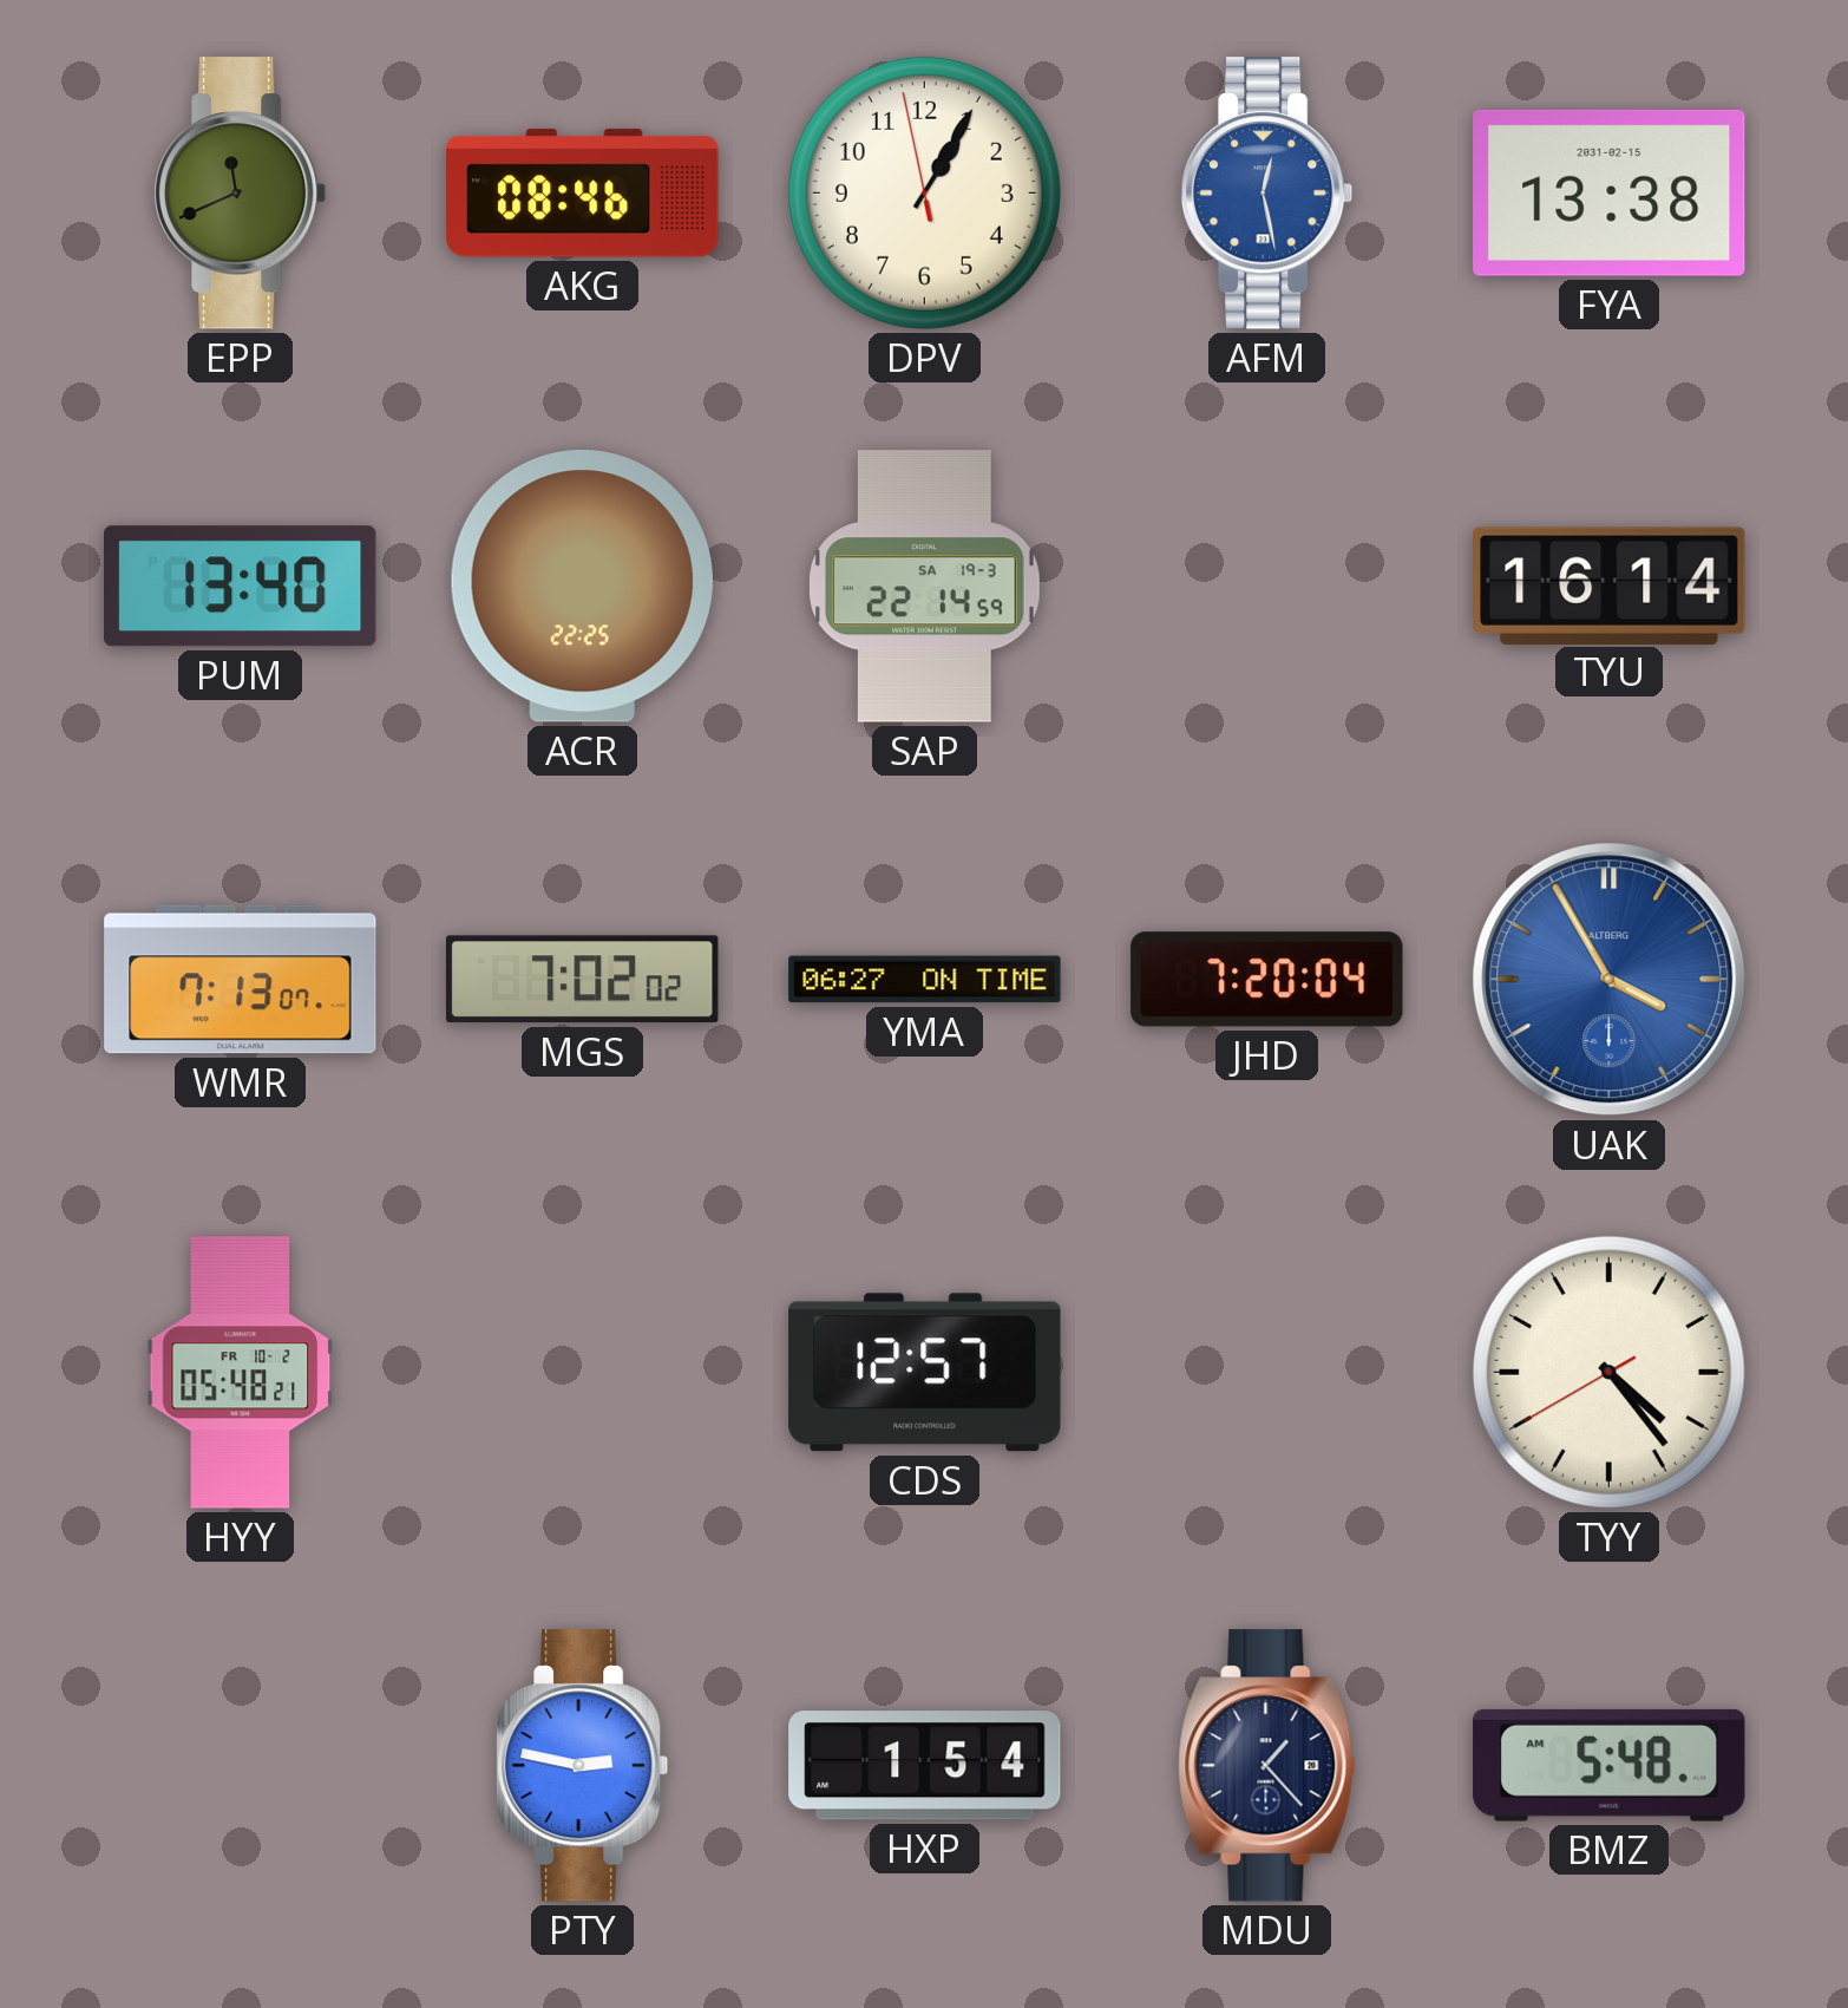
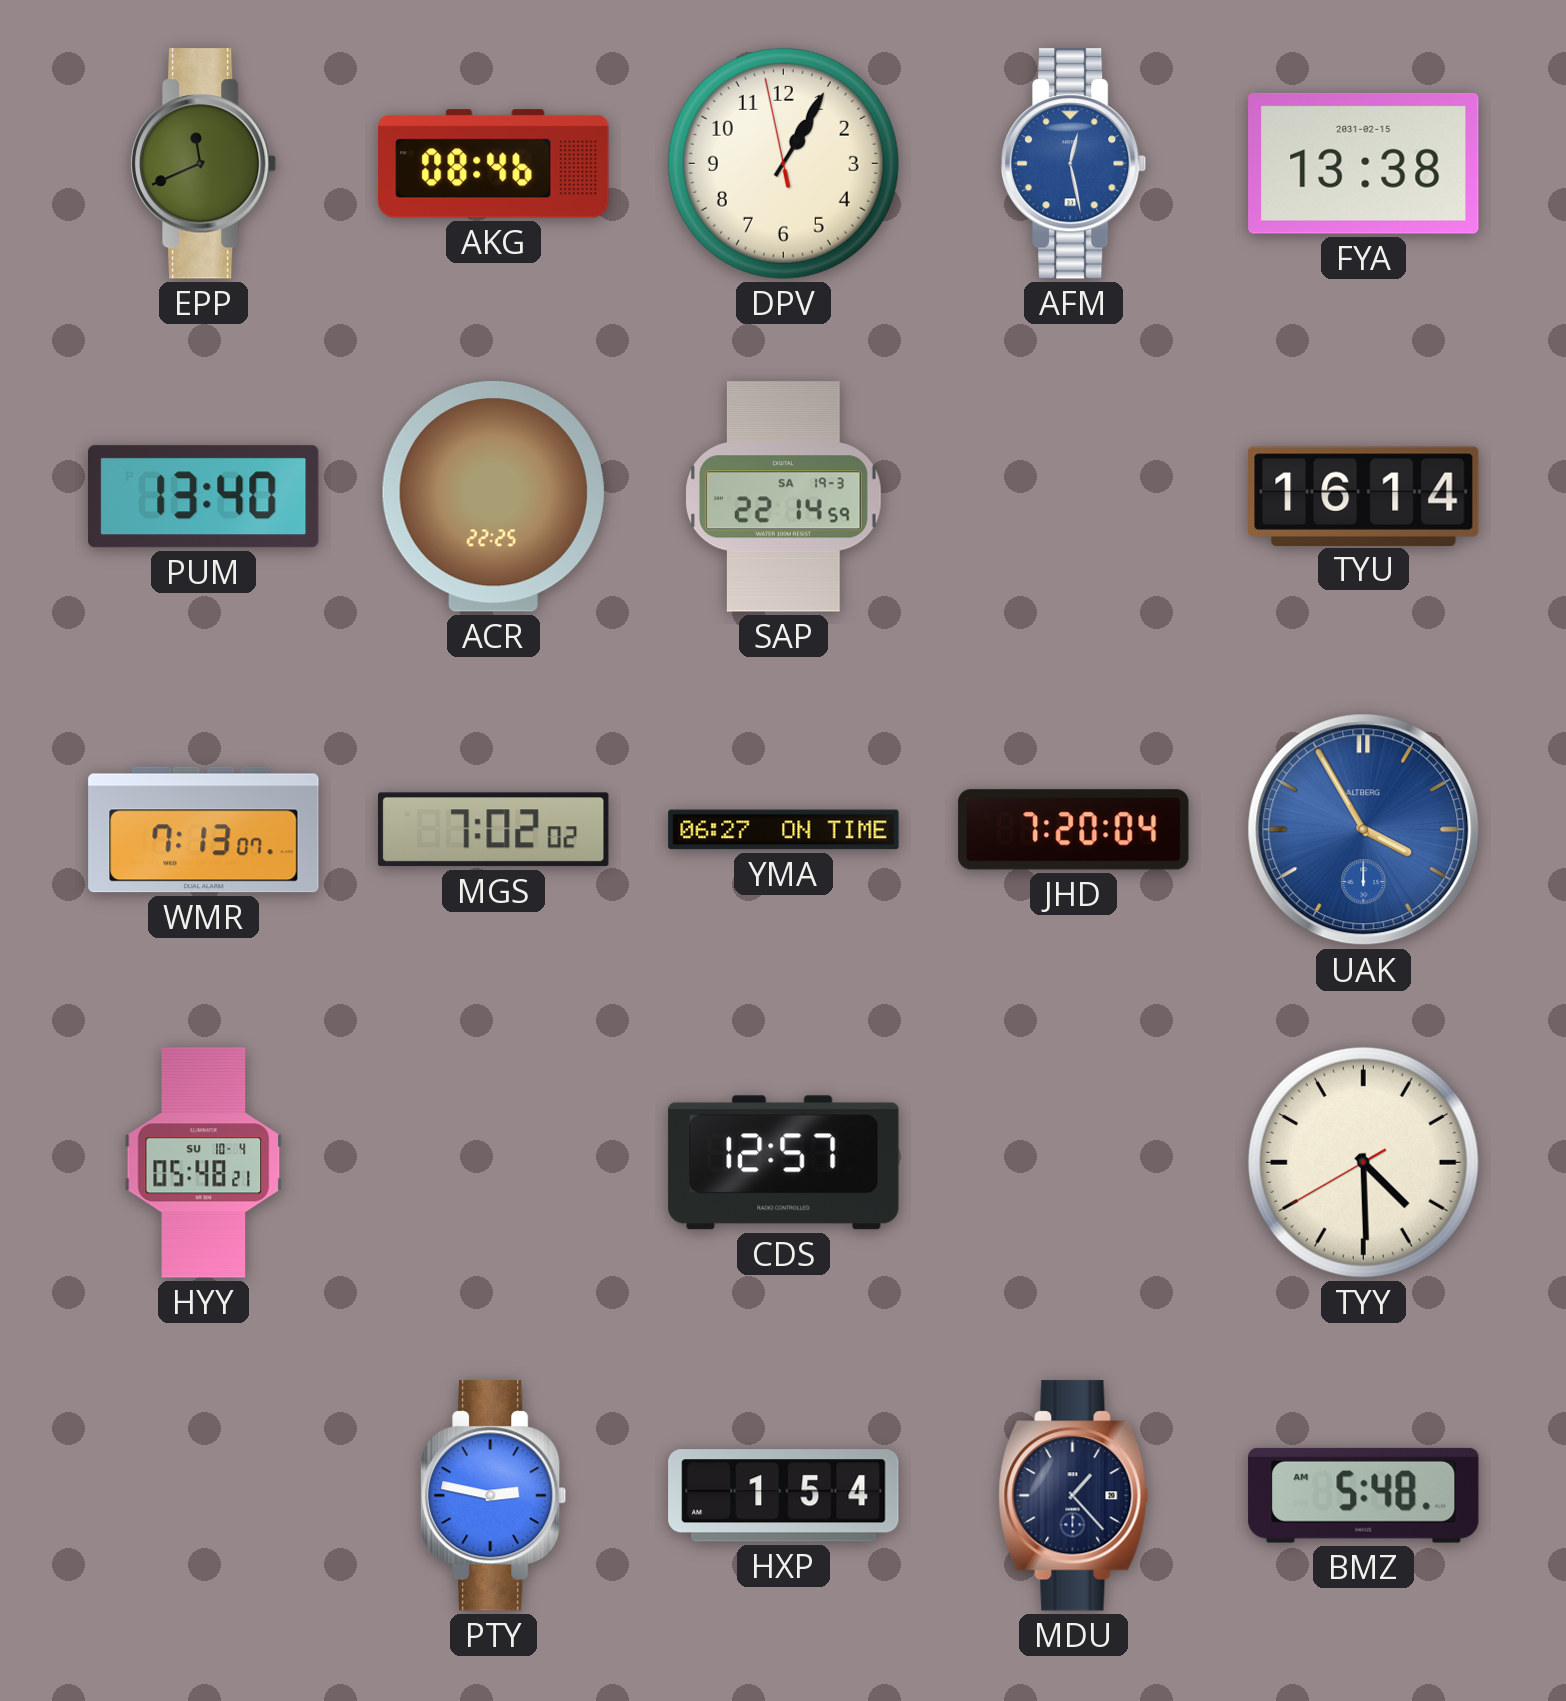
HYY date: FR 10-2 -> SU 10-4 (204, 1163)
TYY: 4:23 -> 4:29 (1363, 1162)
